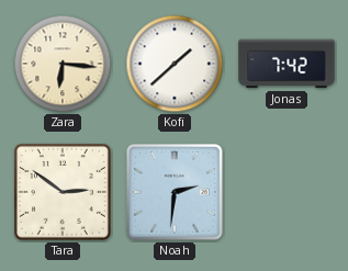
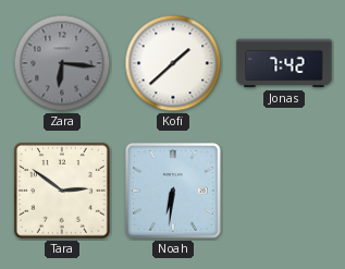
Zara dial: cream -> grey (62, 63)
Noah: 2:31 -> 6:31 (174, 192)
